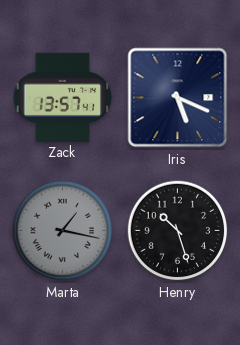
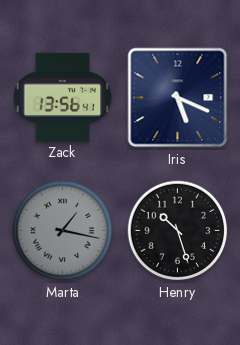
Zack: 13:57 -> 13:56 (63, 97)
